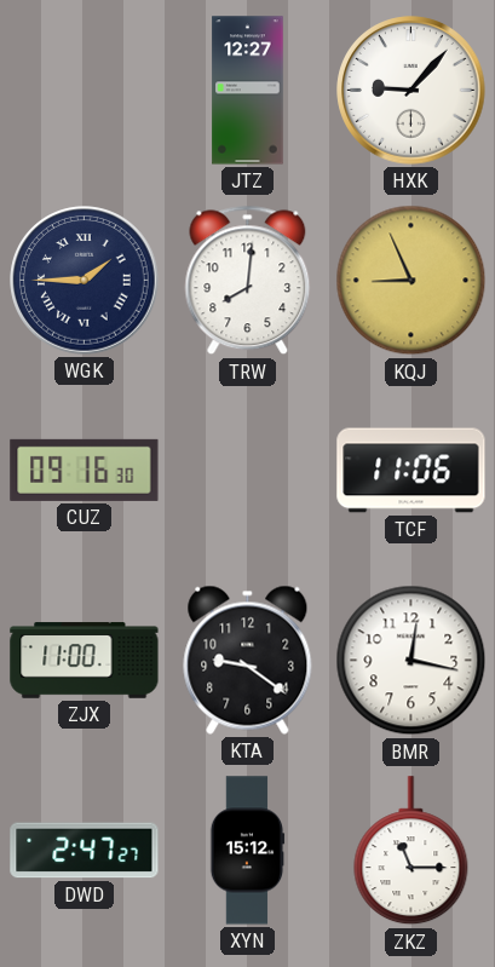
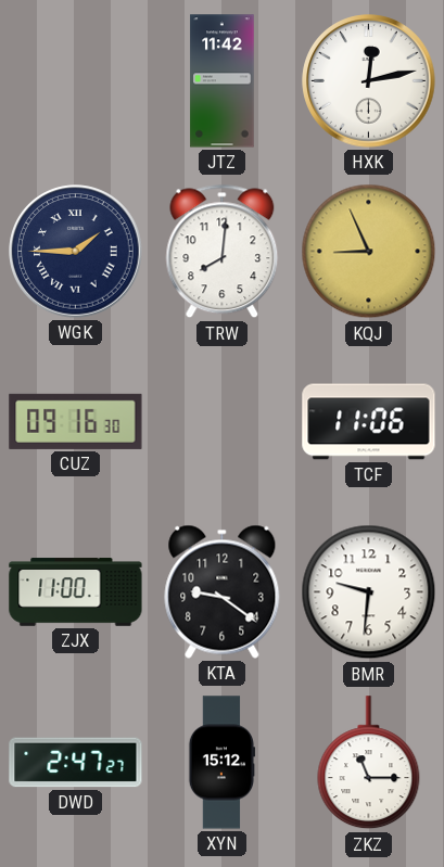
JTZ: 12:27 -> 11:42 (223, 81)
HXK: 9:07 -> 12:13 (369, 81)
BMR: 12:17 -> 9:31 (369, 592)
